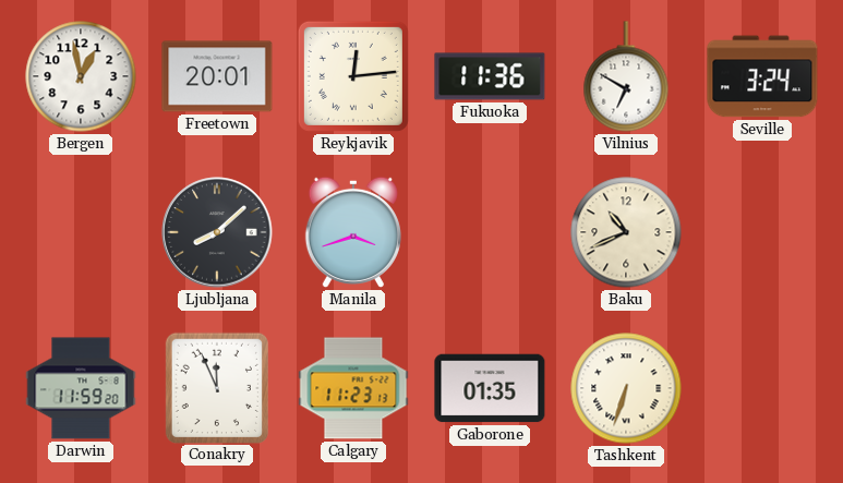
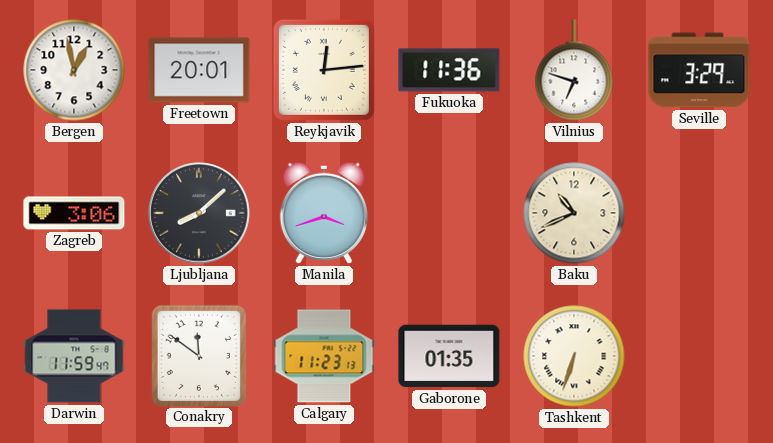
Vilnius: 6:50 -> 6:48 (574, 70)
Seville: 3:24 -> 3:29 (699, 70)
Zagreb: none -> 3:06 (74, 213)
Darwin: 11:59:20 -> 11:59:47 (74, 356)
Conakry: 11:56 -> 11:51 (198, 355)
